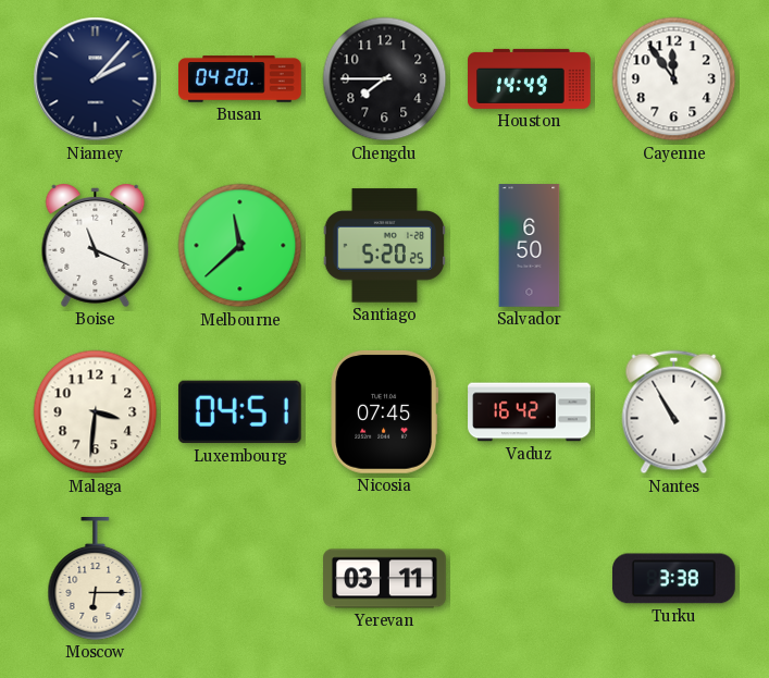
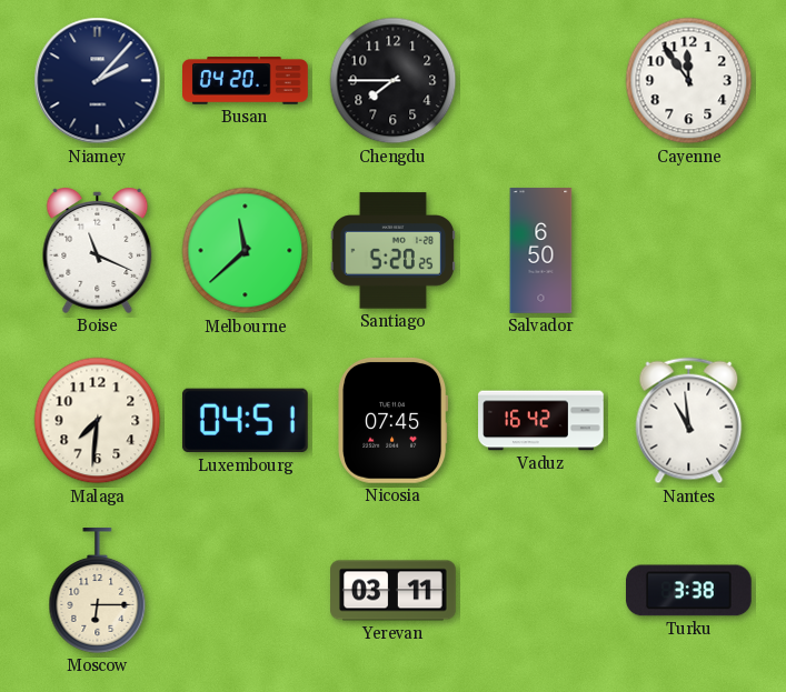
Houston: 14:49 -> none (530, 78)
Malaga: 3:31 -> 7:31 (98, 421)
Nantes: 10:55 -> 10:59 (689, 421)
